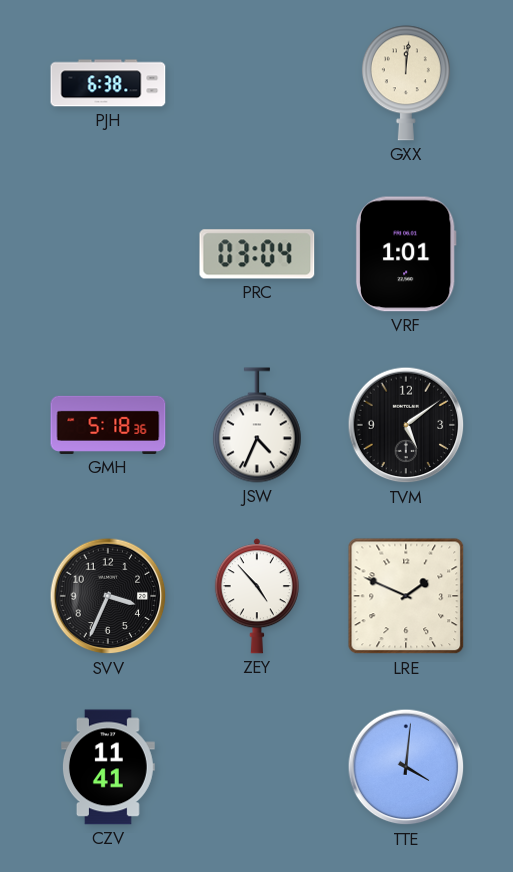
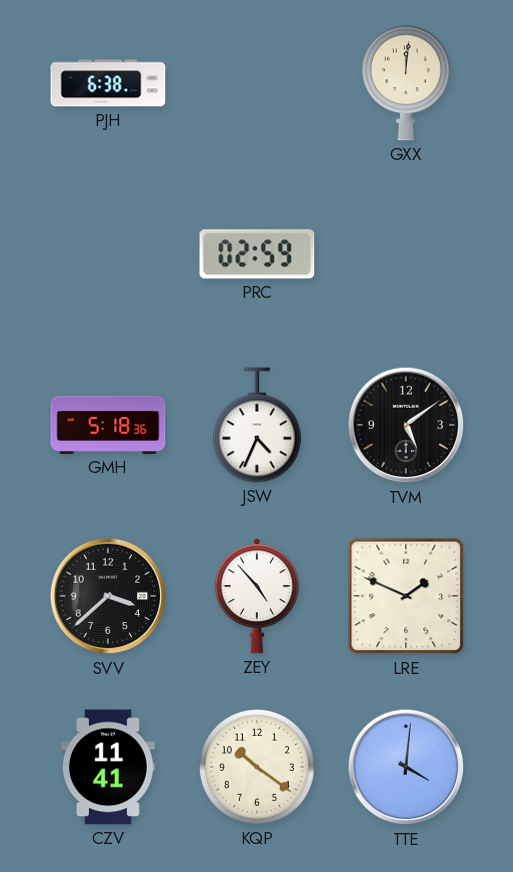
PRC: 03:04 -> 02:59 (257, 254)
VRF: 1:01 -> none (406, 254)
SVV: 3:34 -> 3:38 (108, 596)
KQP: none -> 10:21 (257, 767)
